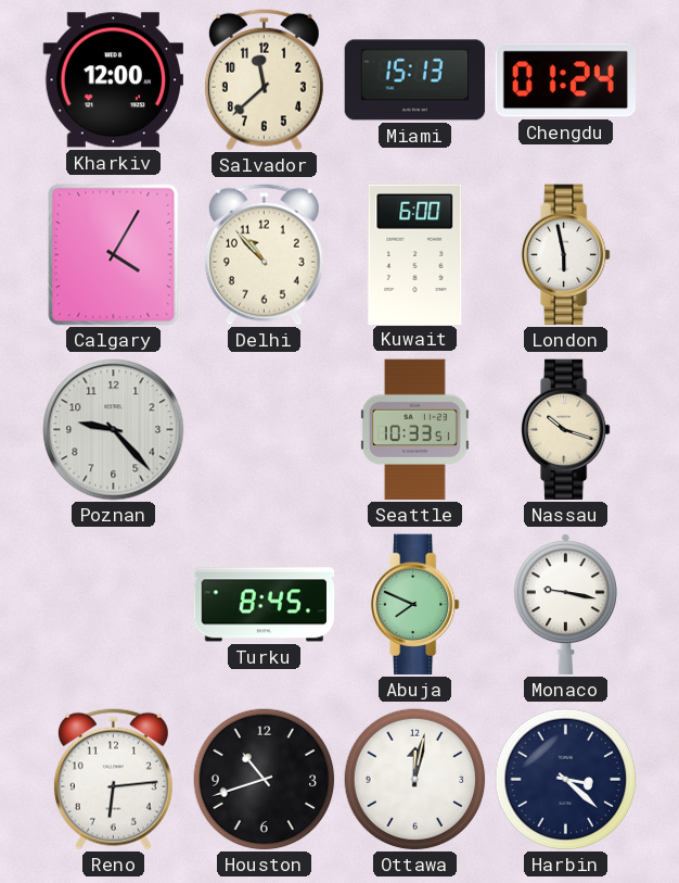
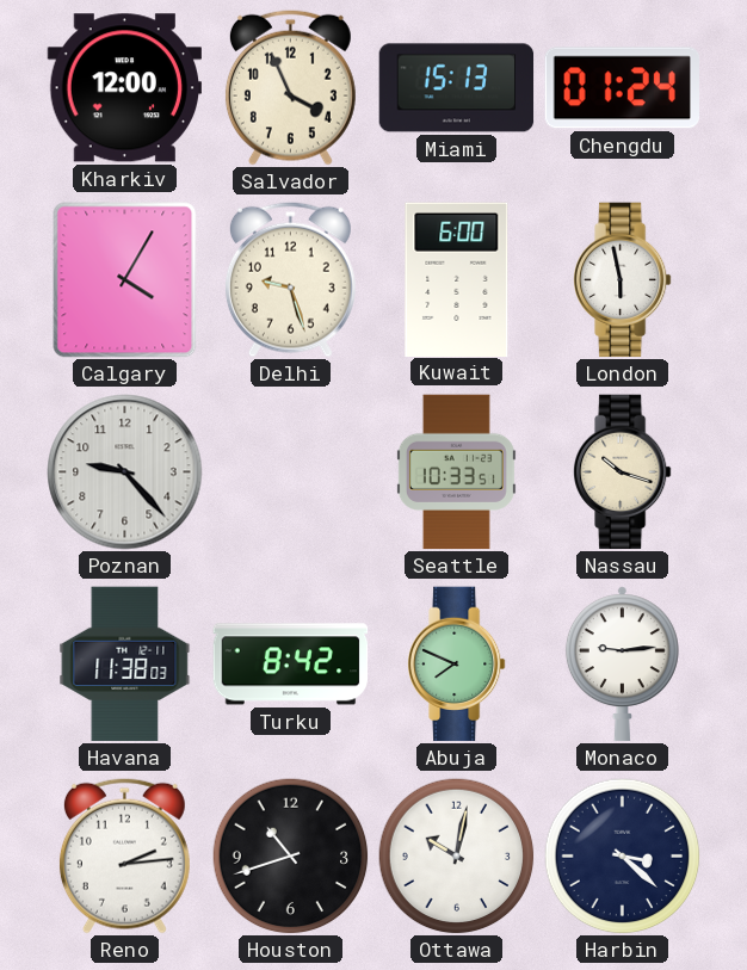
Salvador: 11:38 -> 3:56 (290, 87)
Delhi: 10:53 -> 9:27 (290, 279)
Havana: none -> 11:38 (125, 665)
Turku: 8:45 -> 8:42 (291, 665)
Monaco: 9:17 -> 9:14 (622, 665)
Reno: 6:14 -> 2:14 (124, 855)
Ottawa: 12:02 -> 10:02 (457, 857)
